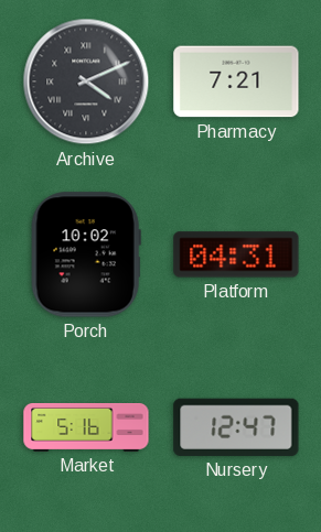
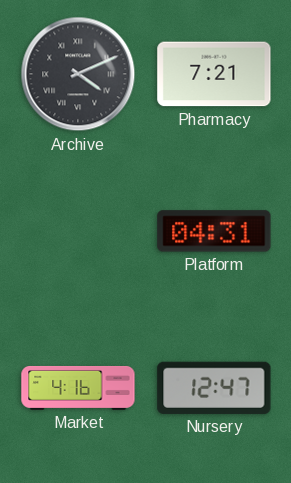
Porch: 10:02 -> none (86, 254)
Market: 5:16 -> 4:16 (78, 388)
